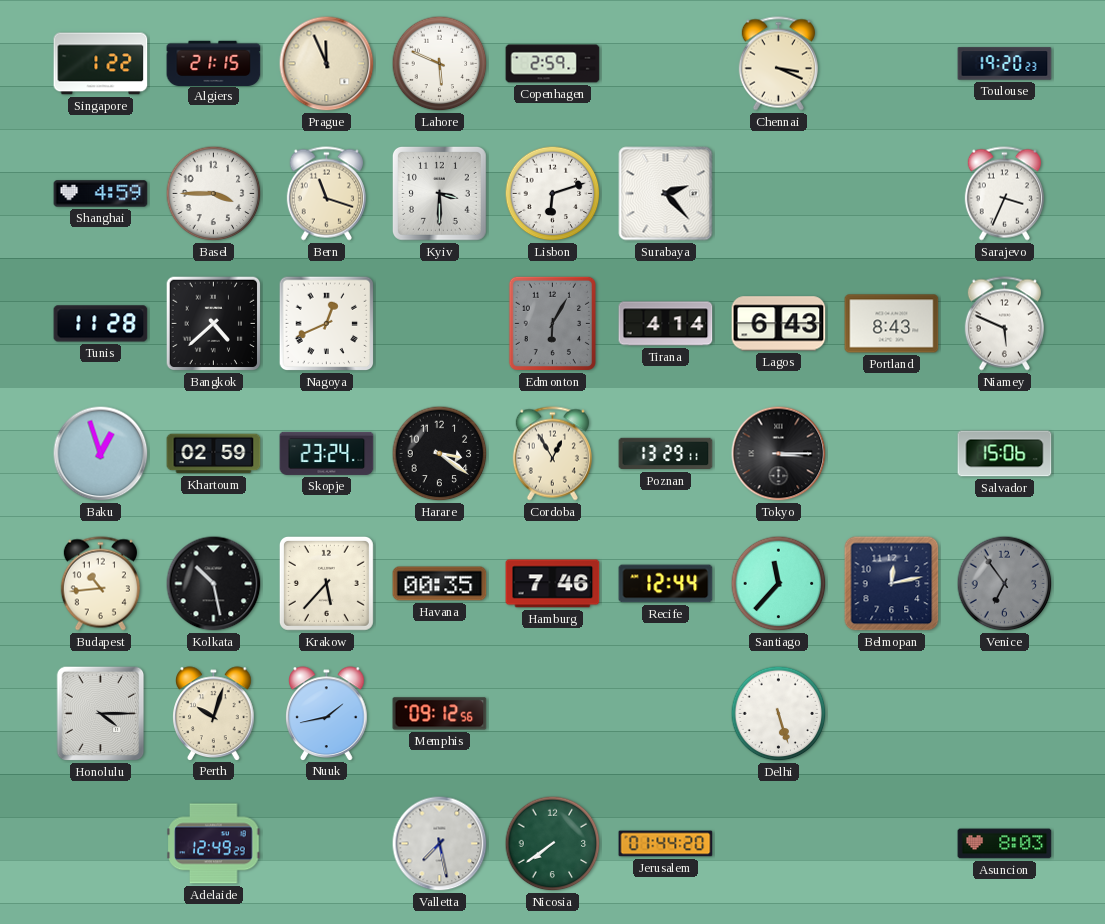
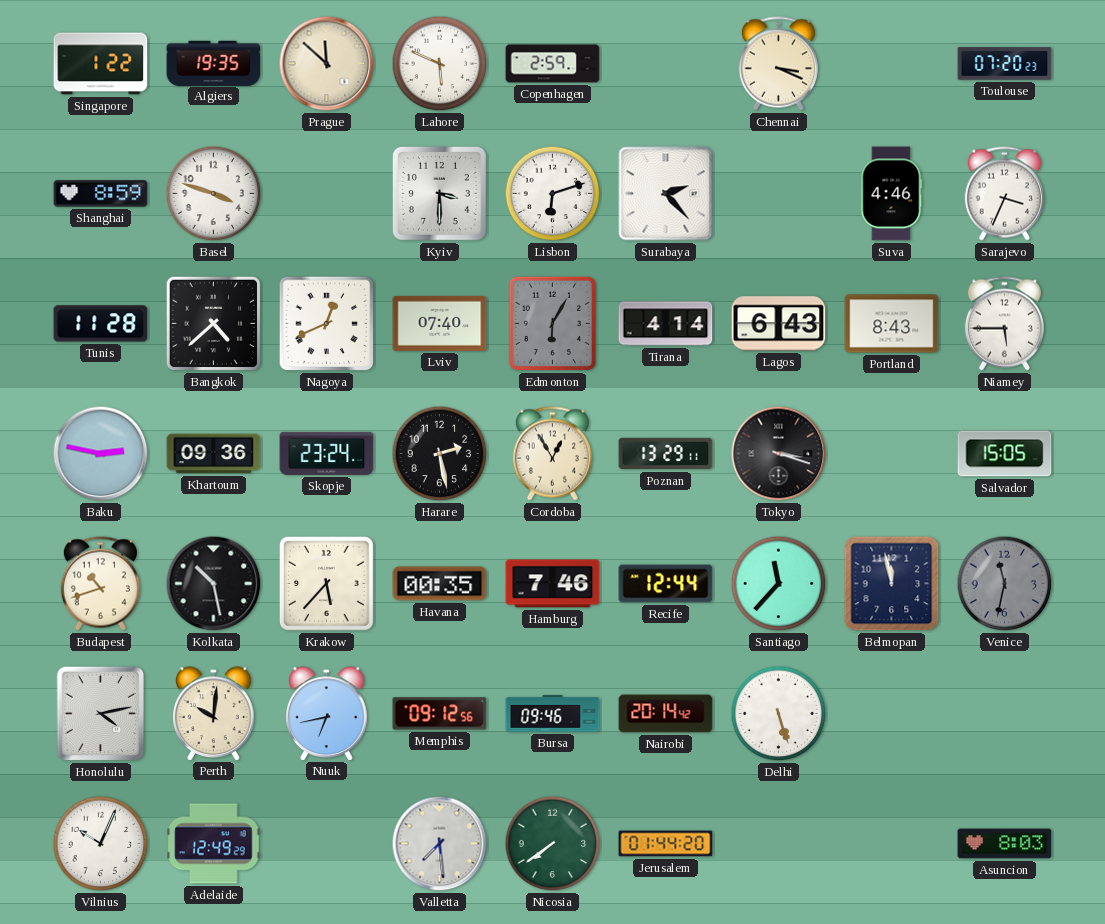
Algiers: 21:15 -> 19:35 (214, 63)
Prague: 11:56 -> 11:52 (327, 64)
Toulouse: 19:20 -> 07:20 (1005, 64)
Shanghai: 4:59 -> 8:59 (101, 194)
Basel: 3:45 -> 3:48 (214, 194)
Bern: 11:18 -> none (326, 194)
Suva: none -> 4:46 (892, 194)
Lviv: none -> 07:40 (440, 323)
Niamey: 5:49 -> 5:45 (1004, 324)
Baku: 12:57 -> 2:47 (101, 454)
Khartoum: 02:59 -> 09:36 (214, 454)
Harare: 3:21 -> 2:28 (440, 454)
Tokyo: 3:15 -> 3:18 (779, 454)
Salvador: 15:06 -> 15:05 (1005, 454)
Budapest: 10:44 -> 10:42 (100, 584)
Belmopan: 12:13 -> 11:58 (892, 584)
Venice: 6:54 -> 11:32 (1005, 584)
Honolulu: 4:15 -> 4:13 (101, 714)
Perth: 10:03 -> 10:01 (214, 713)
Nuuk: 1:43 -> 6:43 (327, 713)
Bursa: none -> 09:46 (553, 714)
Nairobi: none -> 20:14 (666, 714)
Vilnius: none -> 10:04 (101, 844)
Valletta: 7:28 -> 7:29 (440, 844)
